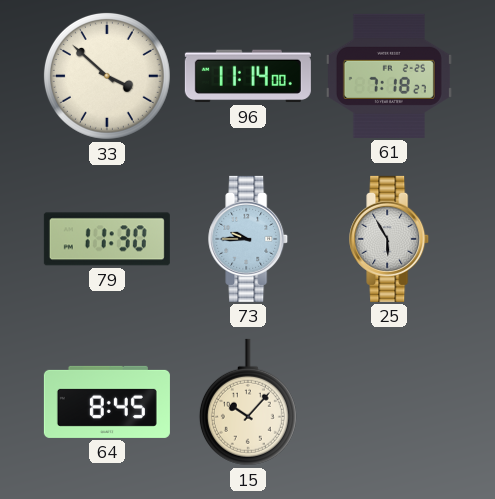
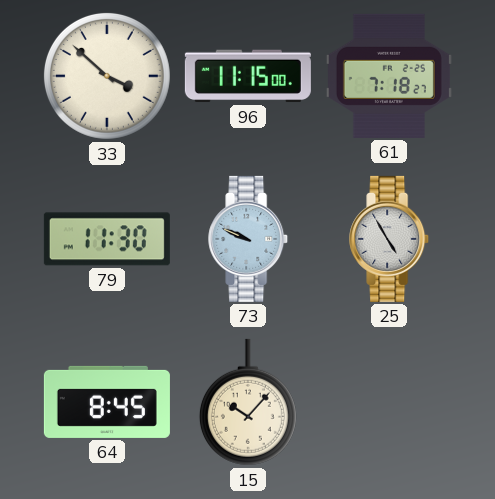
96: 11:14 -> 11:15 (248, 76)
73: 9:45 -> 9:49 (249, 239)
25: 5:55 -> 4:55 (390, 239)
